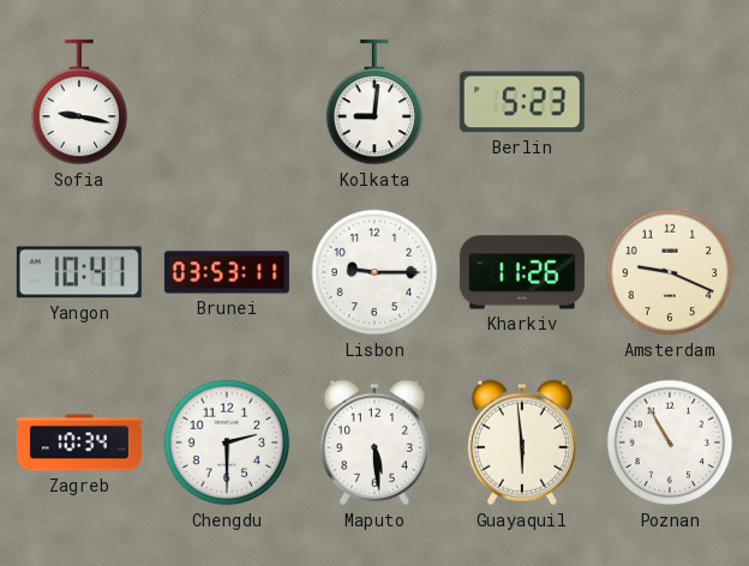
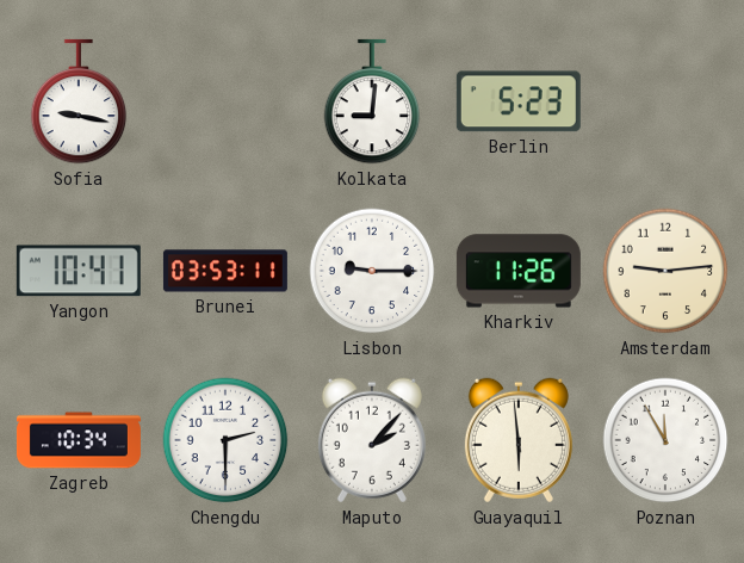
Amsterdam: 9:19 -> 9:14 (665, 271)
Maputo: 5:29 -> 2:07 (372, 440)
Poznan: 10:55 -> 11:55 (665, 440)
